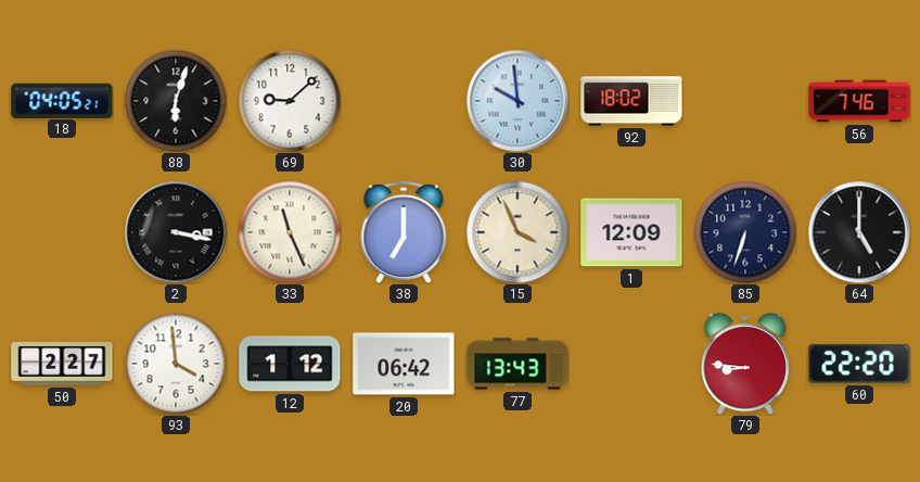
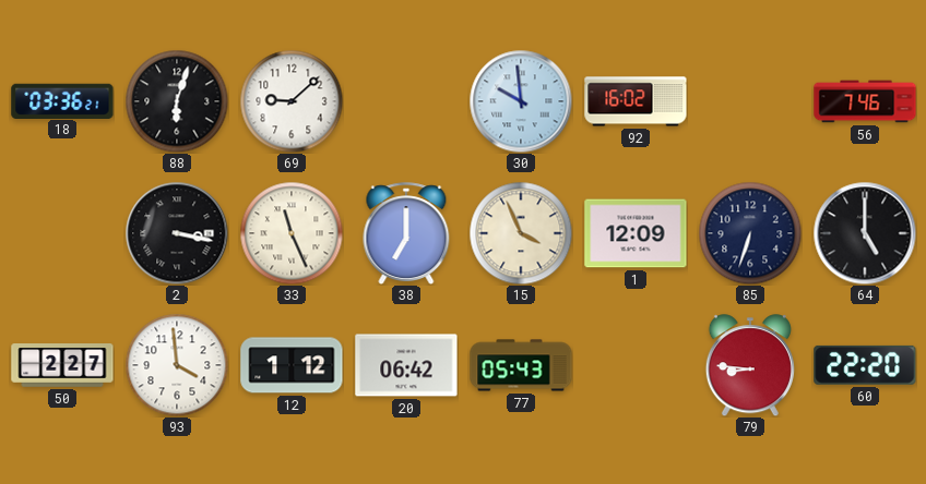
18: 04:05 -> 03:36 (62, 100)
92: 18:02 -> 16:02 (636, 101)
77: 13:43 -> 05:43 (521, 365)
